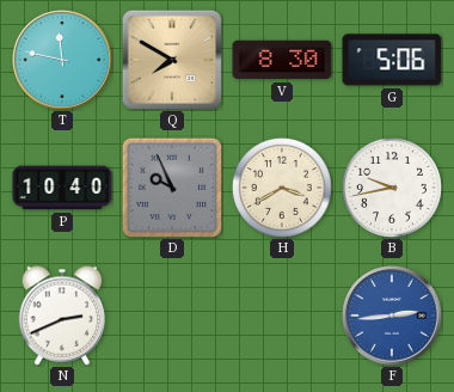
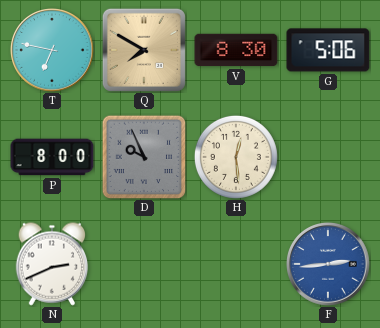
T: 11:47 -> 6:47 (53, 51)
P: 10:40 -> 8:00 (52, 157)
H: 3:40 -> 12:29 (236, 157)
B: 9:43 -> none (392, 188)
